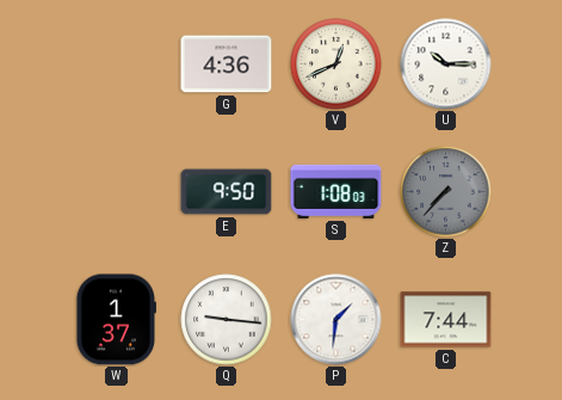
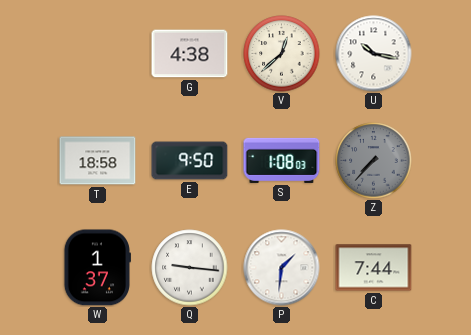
G: 4:36 -> 4:38 (190, 54)
V: 12:41 -> 12:38 (282, 54)
U: 10:15 -> 10:17 (374, 54)
T: none -> 18:58 (98, 161)
